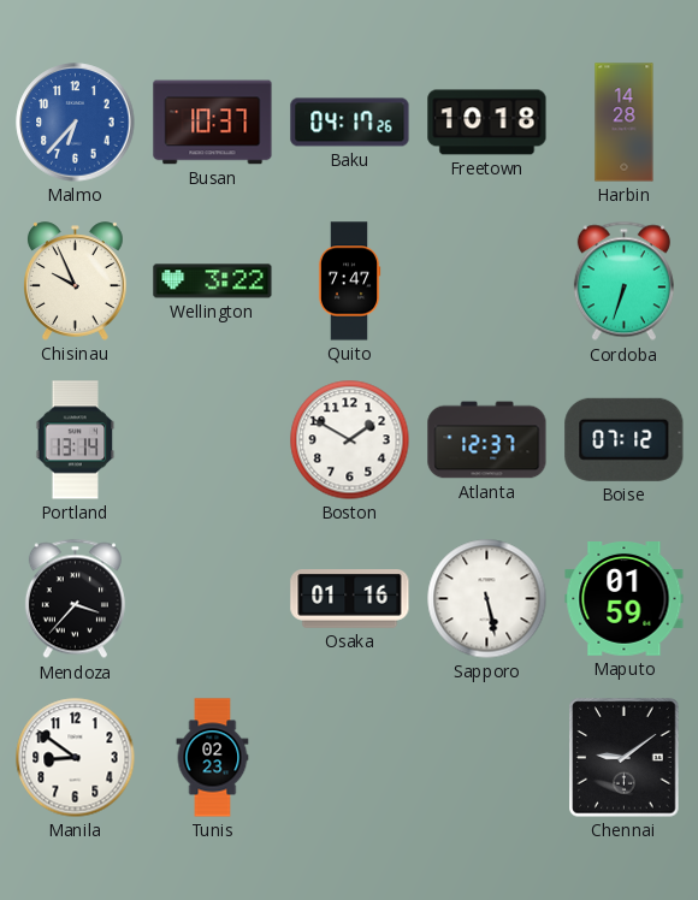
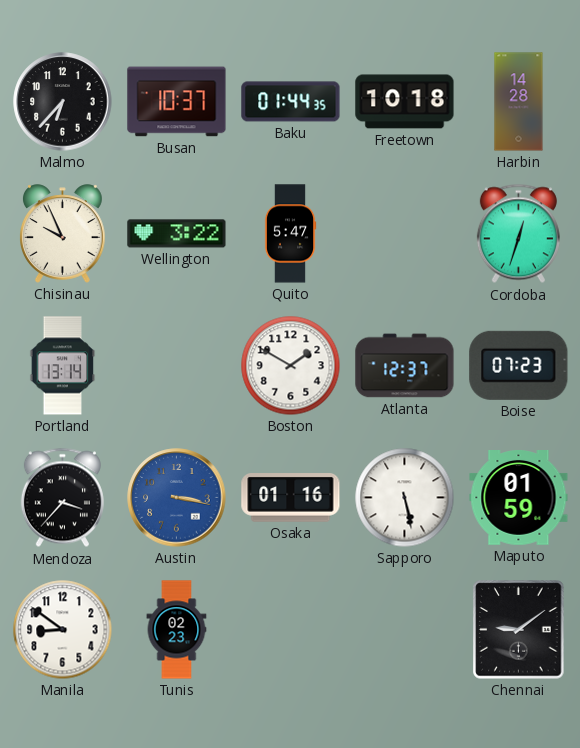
Malmo dial: blue -> black (63, 102)
Baku: 04:17 -> 01:44 (291, 102)
Quito: 7:47 -> 5:47 (290, 234)
Cordoba: 6:33 -> 12:33 (518, 234)
Boise: 07:12 -> 07:23 (519, 365)
Austin: none -> 3:17 (177, 498)
